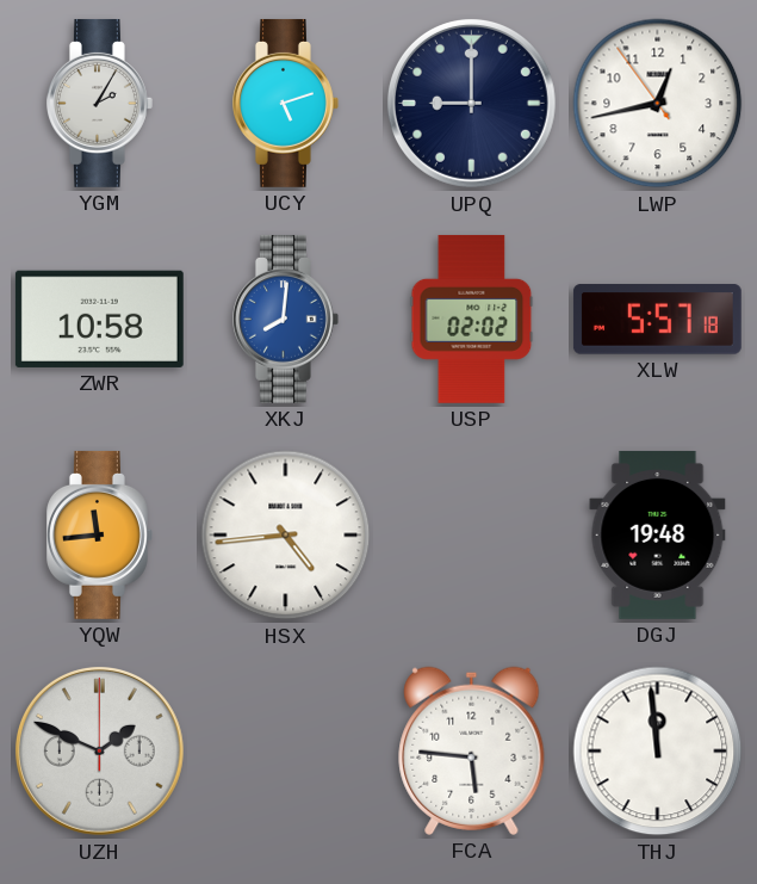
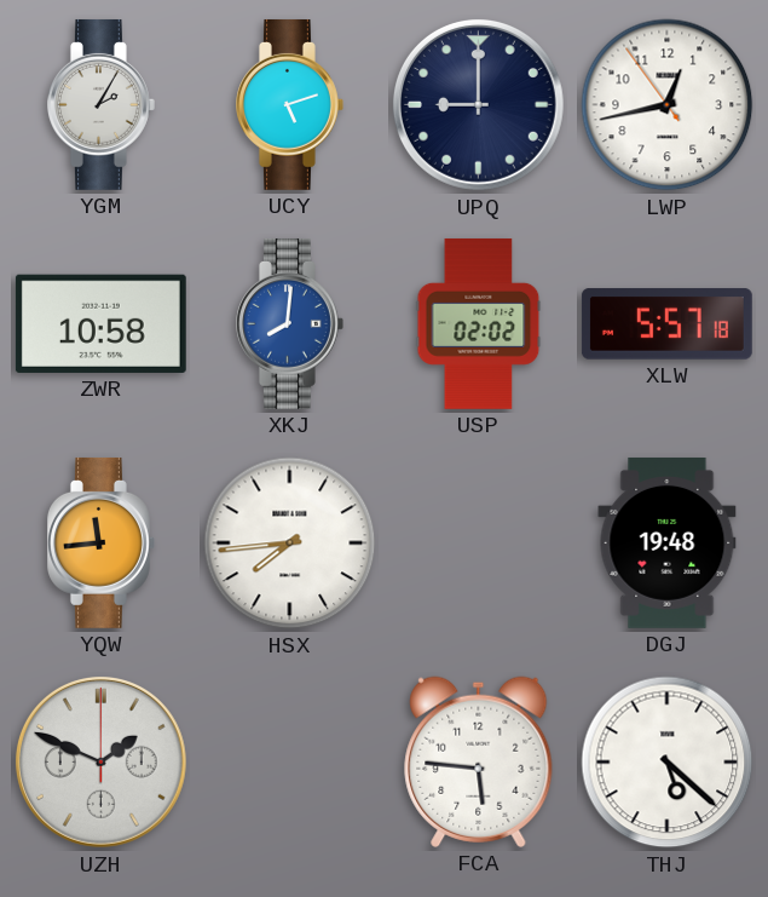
HSX: 4:44 -> 7:44 (290, 544)
THJ: 11:59 -> 5:22 (668, 763)
